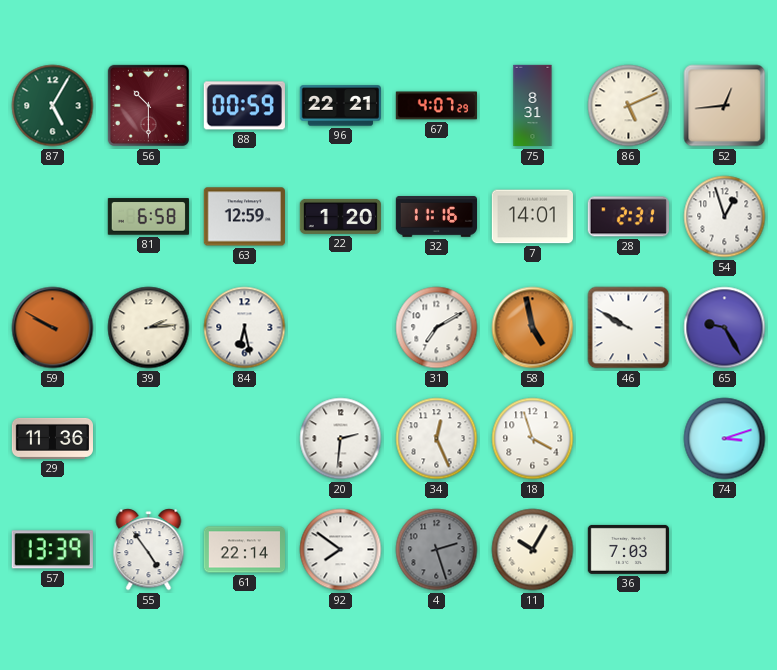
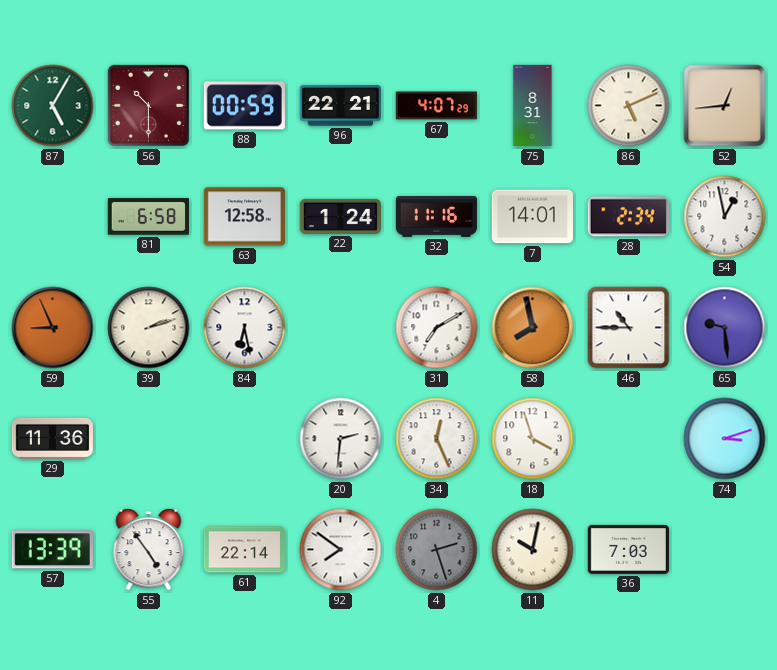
63: 12:59 -> 12:58 (244, 217)
22: 1:20 -> 1:24 (340, 216)
28: 2:31 -> 2:34 (628, 217)
54: 12:57 -> 12:58 (725, 217)
59: 9:50 -> 8:56 (53, 328)
39: 2:14 -> 2:12 (149, 328)
58: 4:58 -> 7:58 (533, 328)
46: 9:50 -> 10:45 (629, 328)
65: 9:25 -> 9:29 (725, 328)
11: 10:05 -> 10:02 (533, 550)
